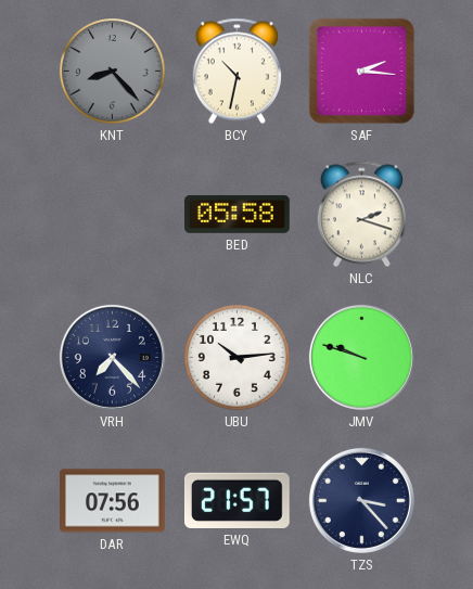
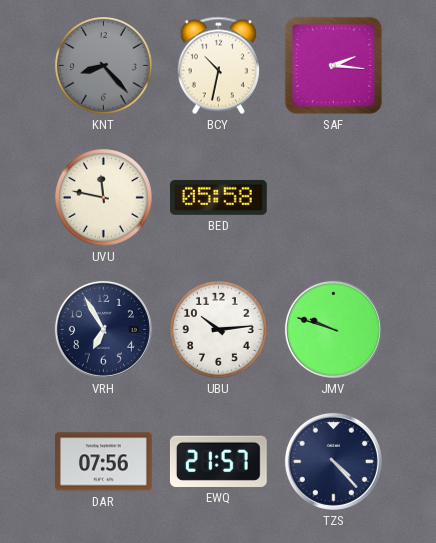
UVU: none -> 11:47 (104, 198)
NLC: 2:18 -> none (361, 215)
VRH: 7:23 -> 6:55 (103, 329)
TZS: 3:23 -> 4:23 (333, 461)
